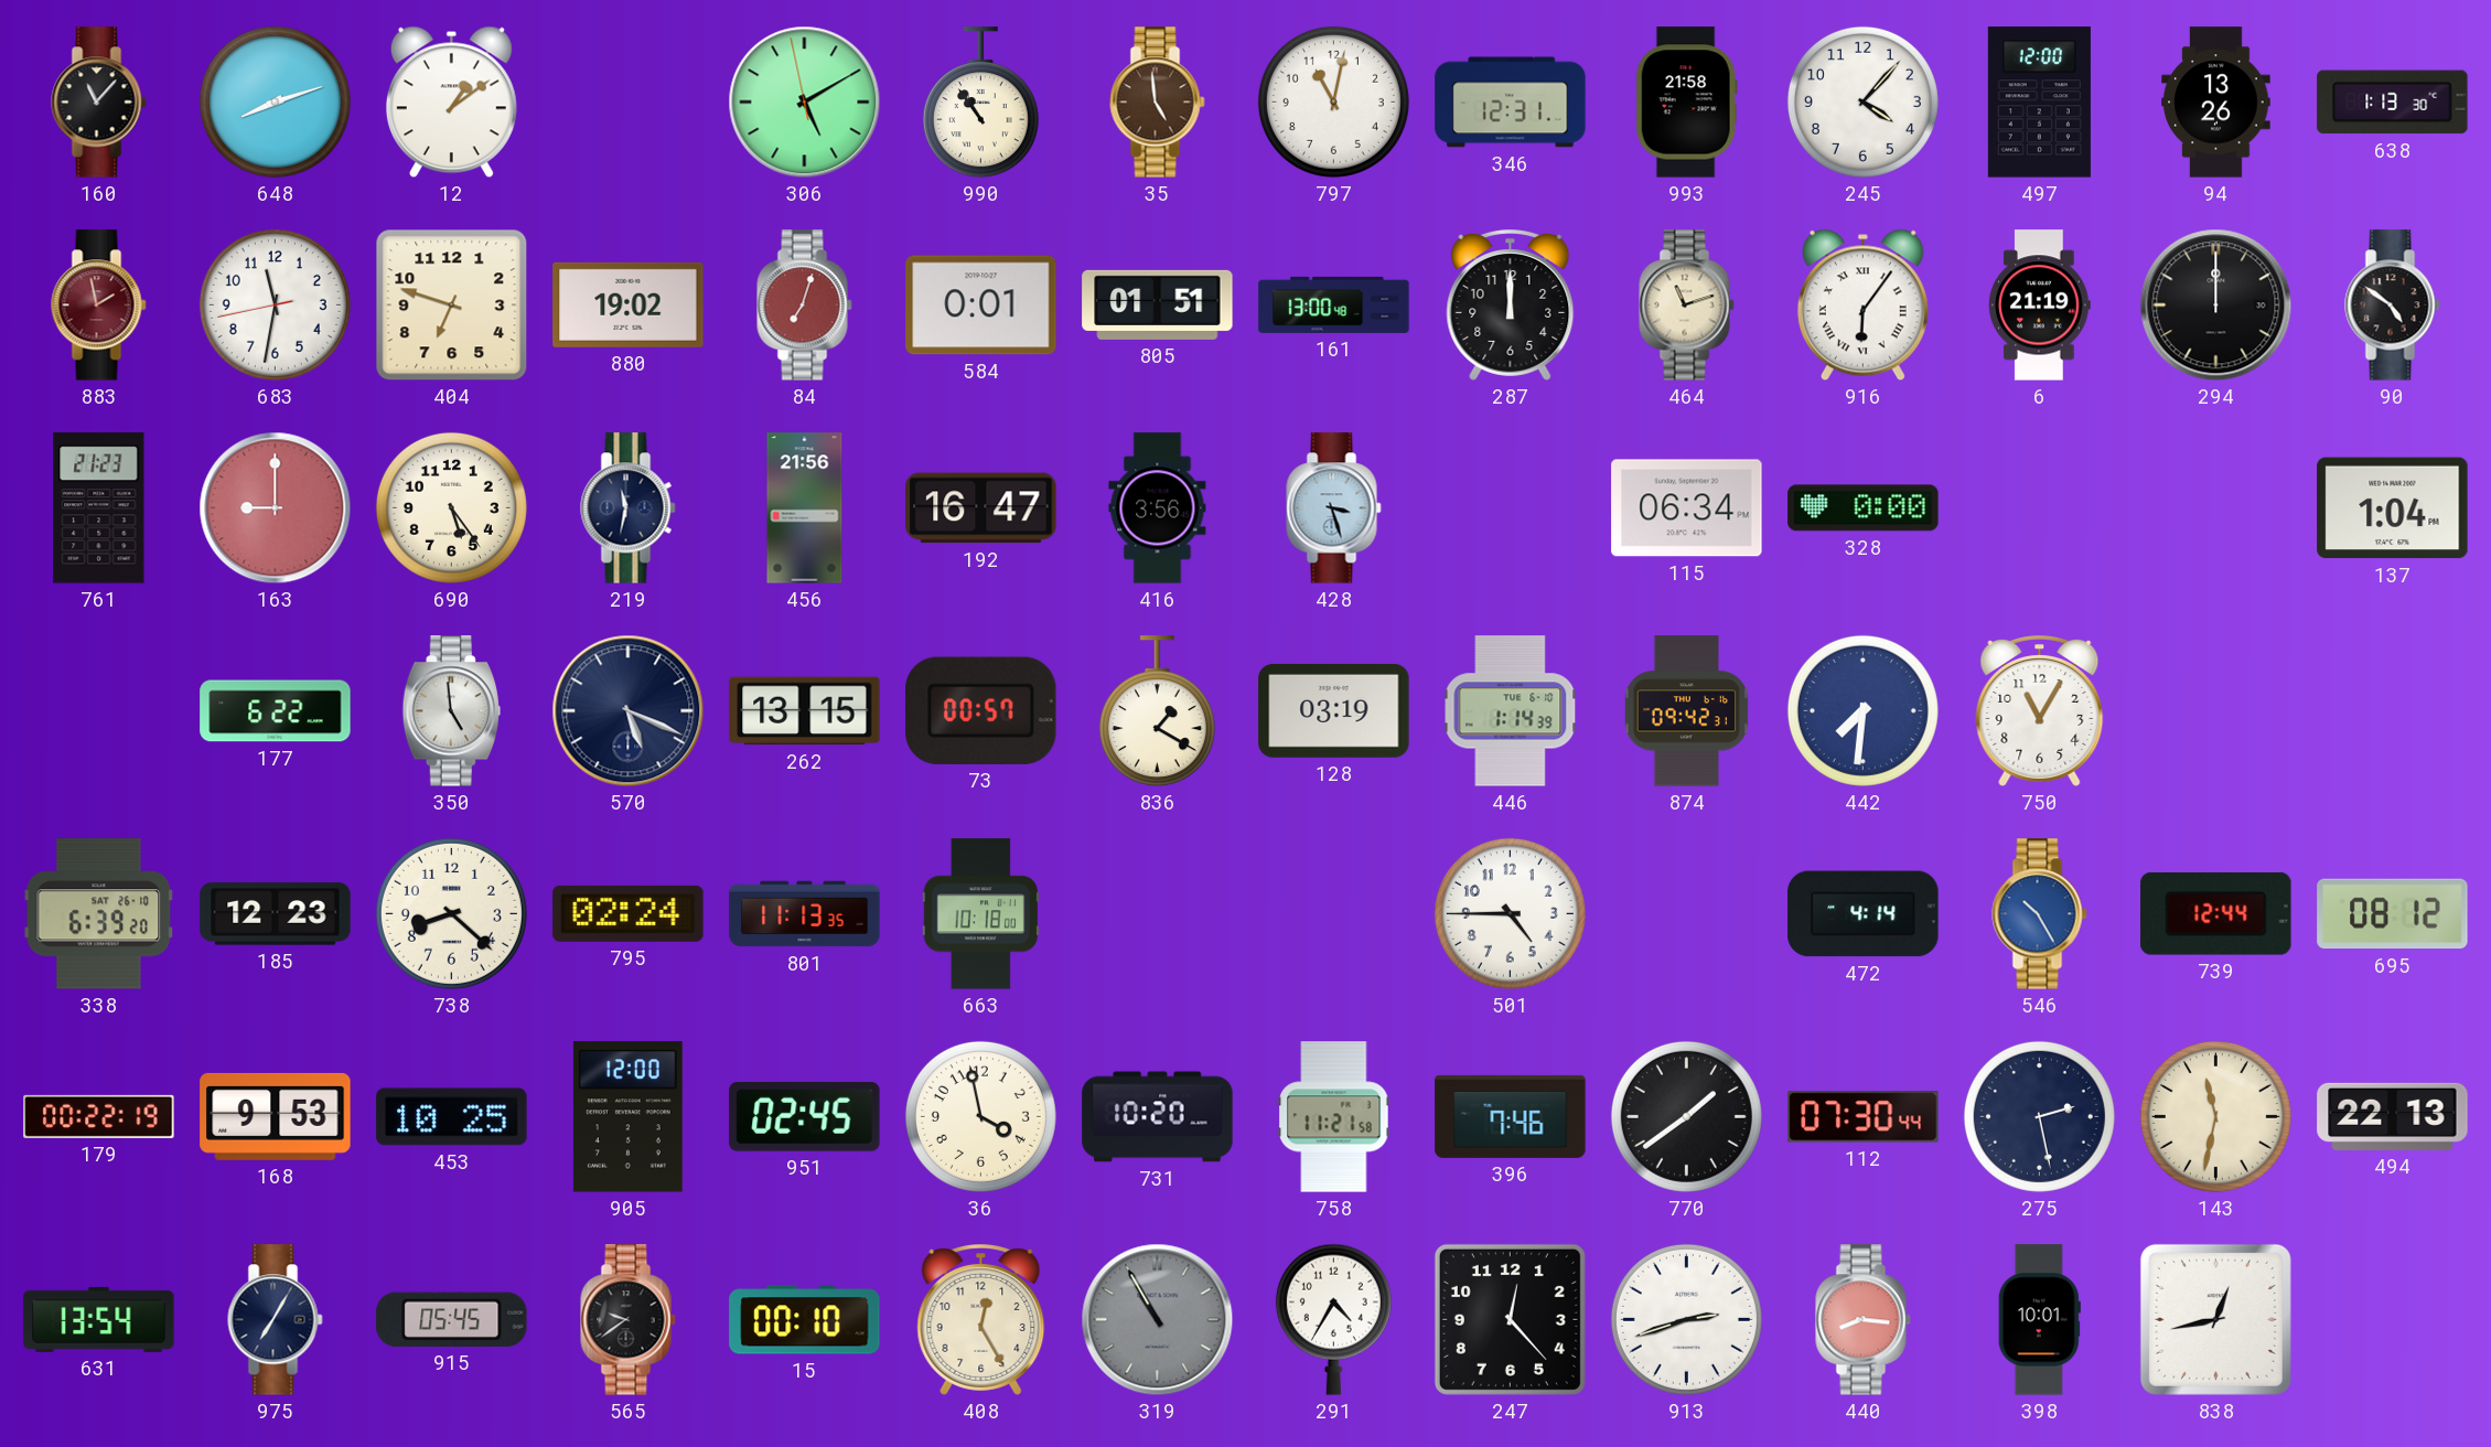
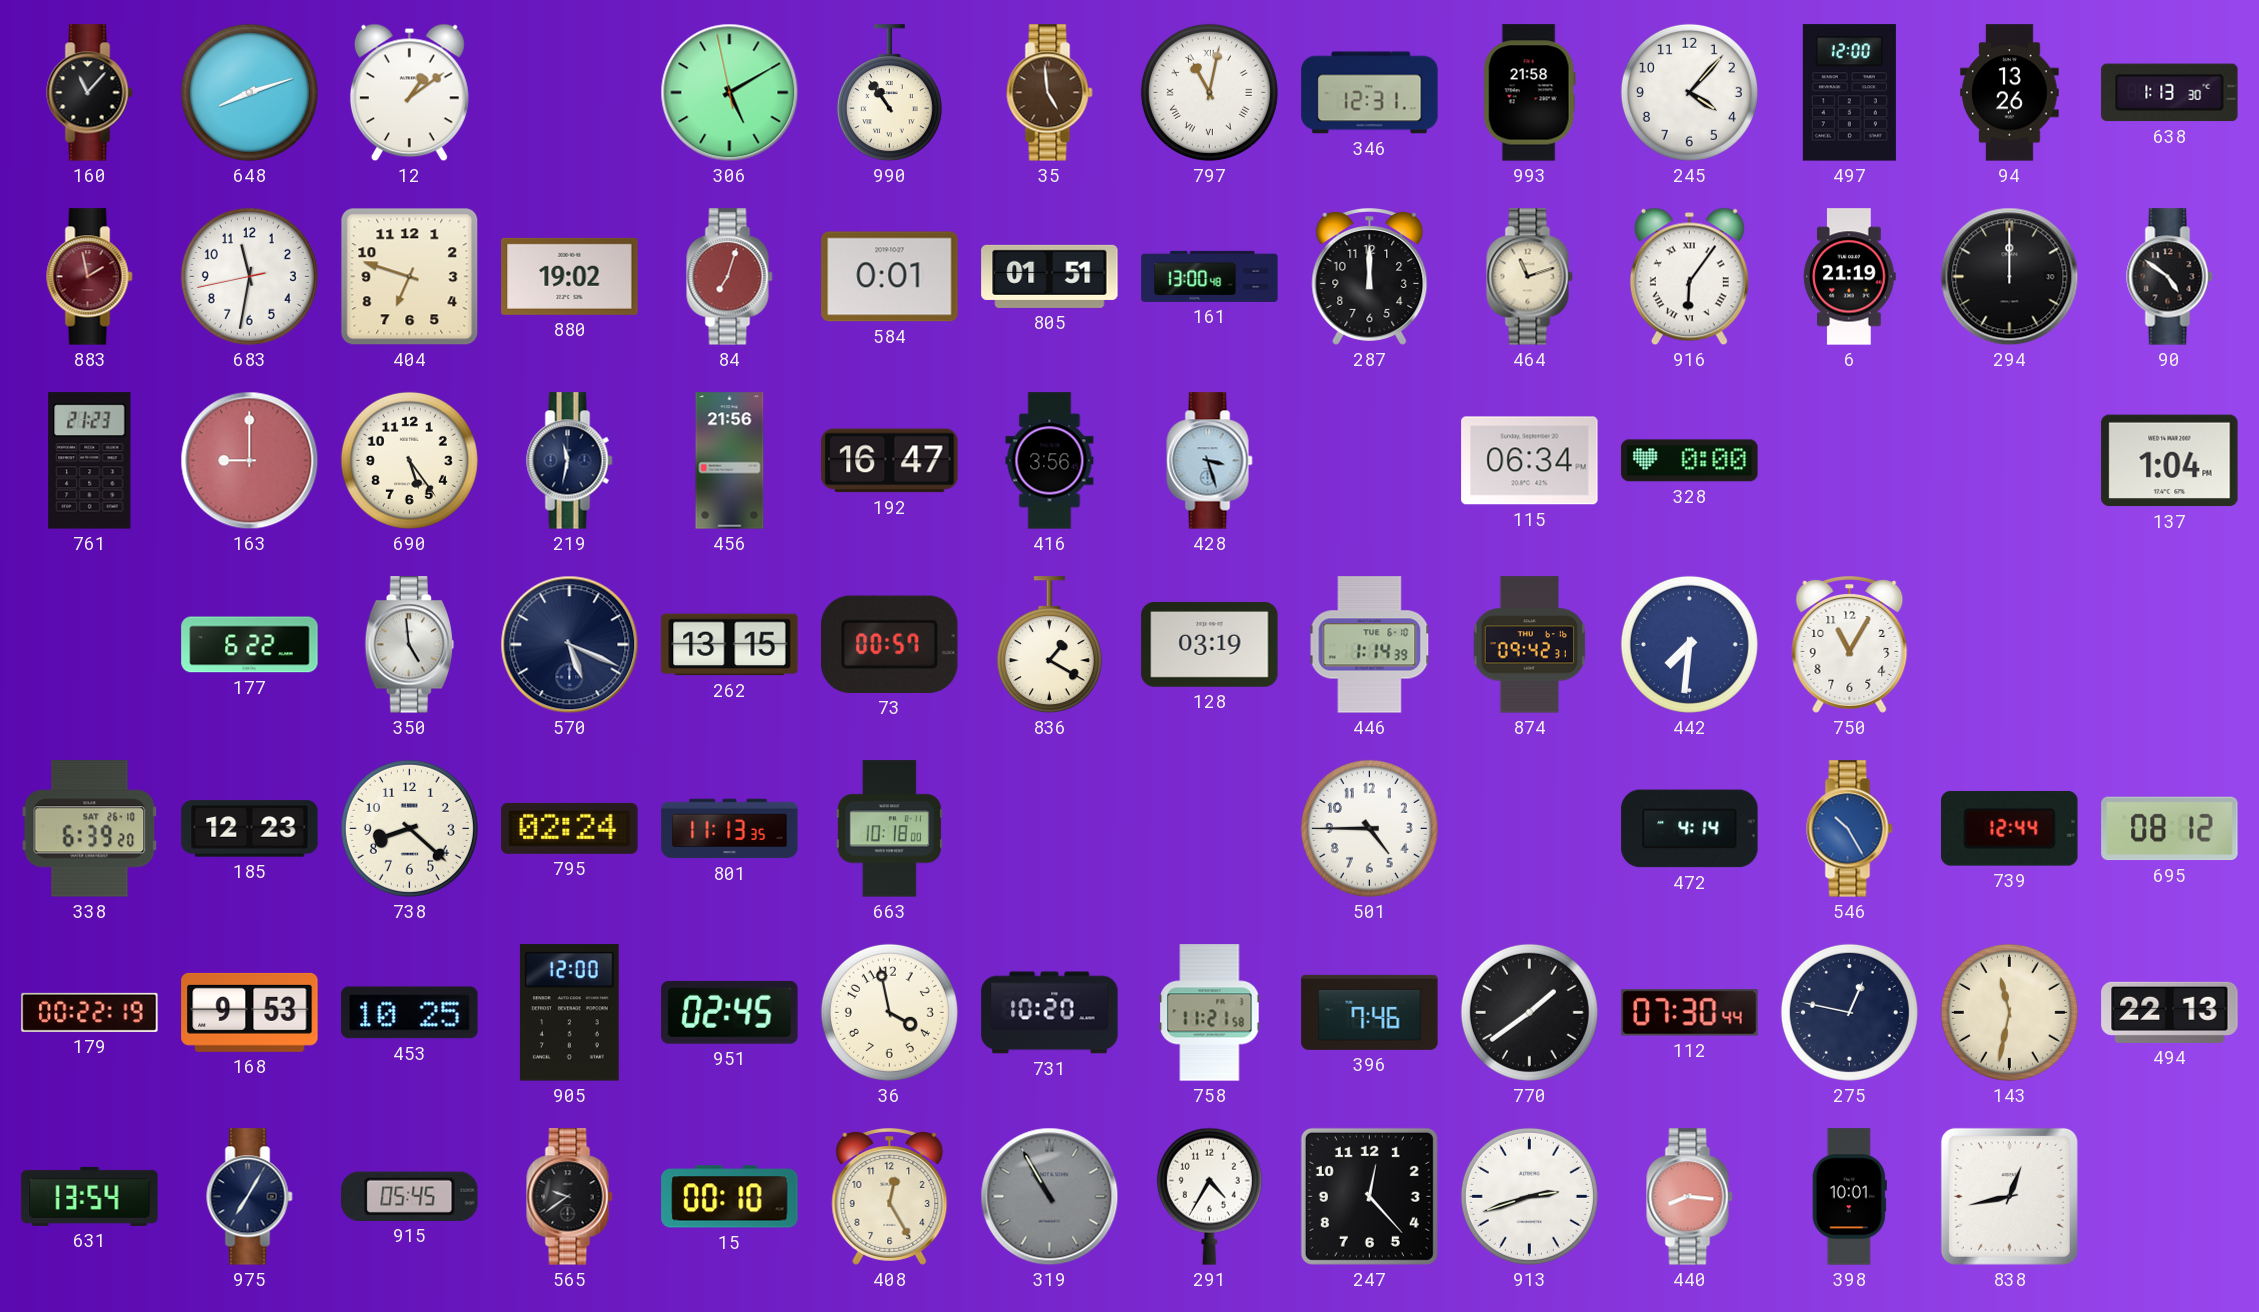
797 numerals: Arabic -> Roman (1209, 92)
275: 2:28 -> 12:47 (1849, 1012)
